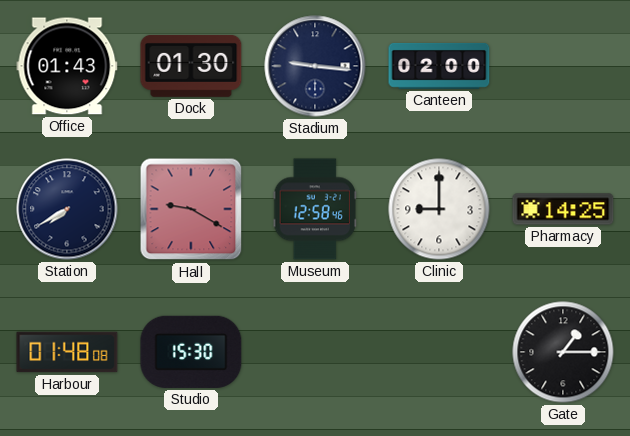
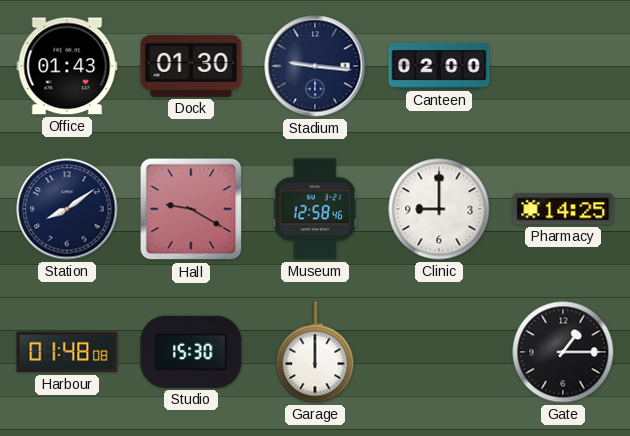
Station: 7:40 -> 8:09 (67, 209)
Garage: none -> 12:00 (315, 352)
